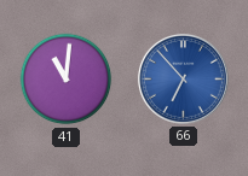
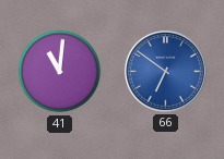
66: 6:53 -> 6:51 (165, 71)
